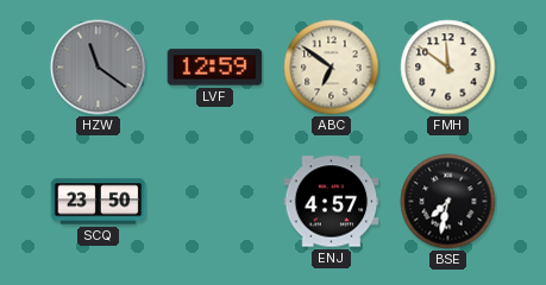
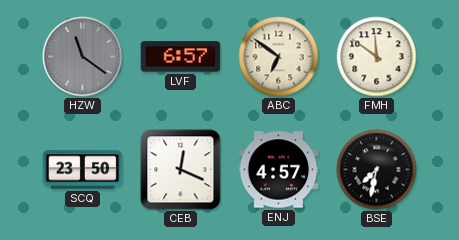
LVF: 12:59 -> 6:57 (181, 57)
CEB: none -> 12:19 (181, 170)
